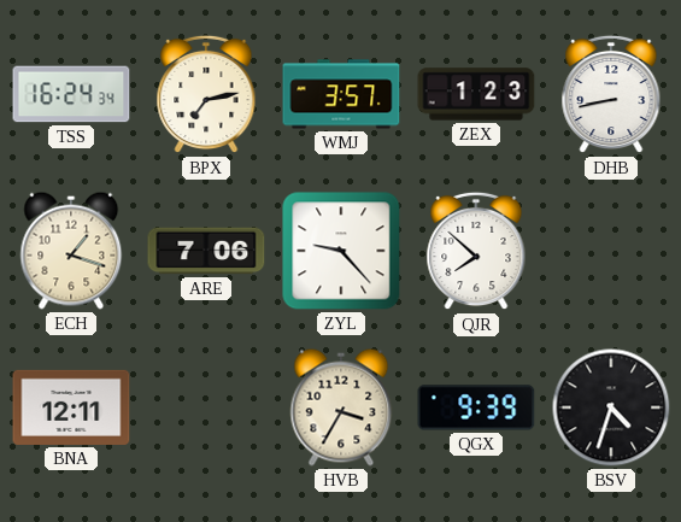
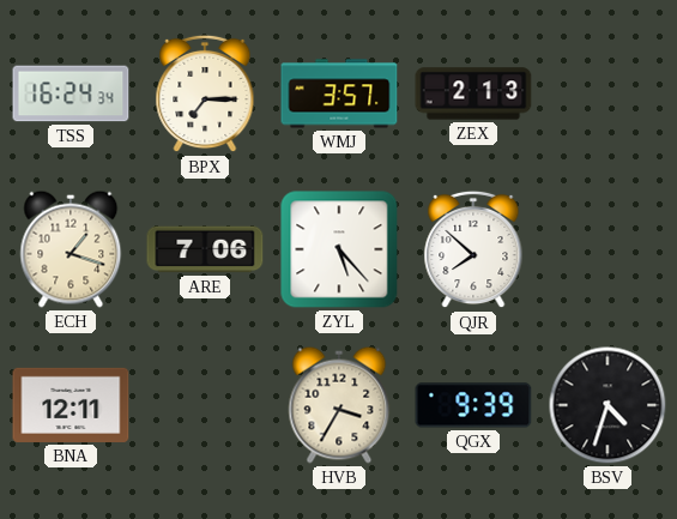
BPX: 7:13 -> 7:15 (205, 93)
ZEX: 1:23 -> 2:13 (473, 93)
DHB: 8:43 -> none (611, 94)
ZYL: 9:23 -> 5:23 (339, 249)
